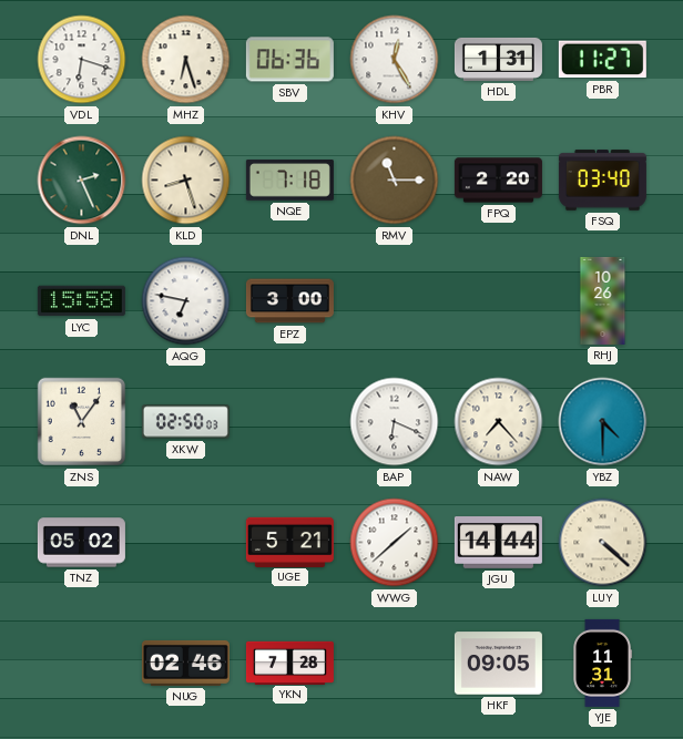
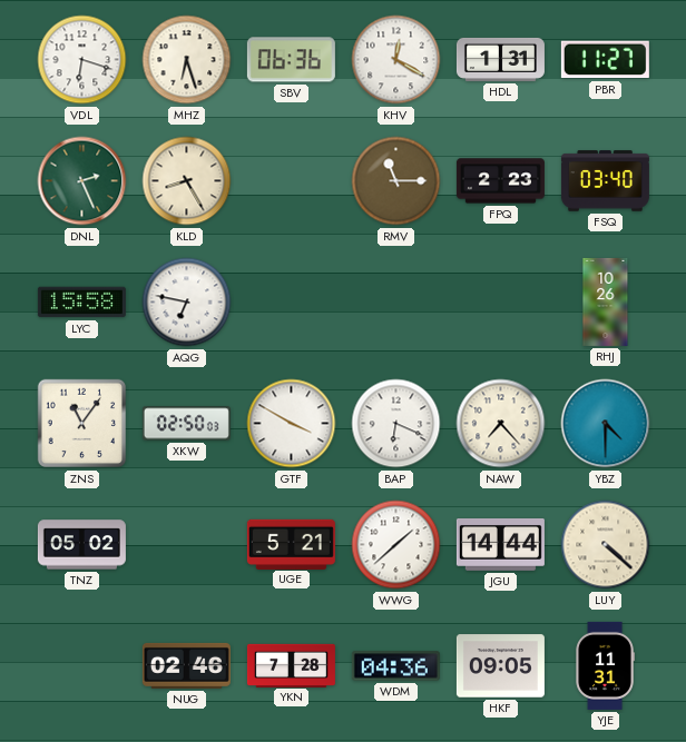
KHV: 12:25 -> 12:20 (396, 60)
KLD: 8:27 -> 8:25 (187, 181)
NQE: 7:18 -> none (289, 181)
FPQ: 2:20 -> 2:23 (500, 181)
EPZ: 3:00 -> none (289, 301)
GTF: none -> 3:50 (292, 424)
WDM: none -> 04:36 (395, 666)
